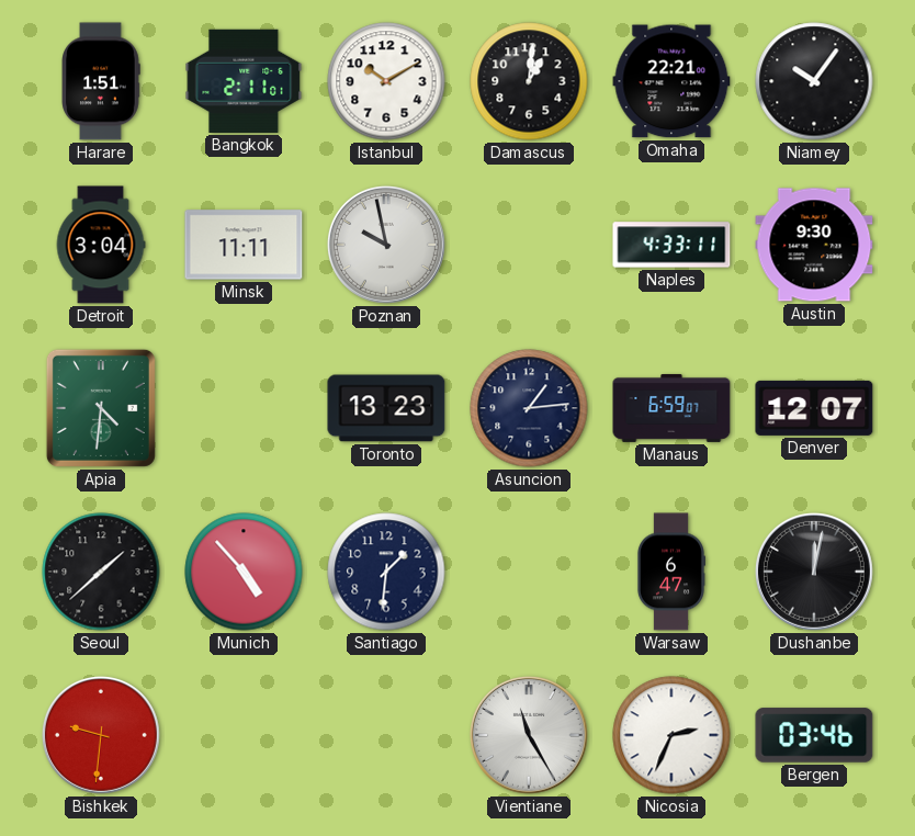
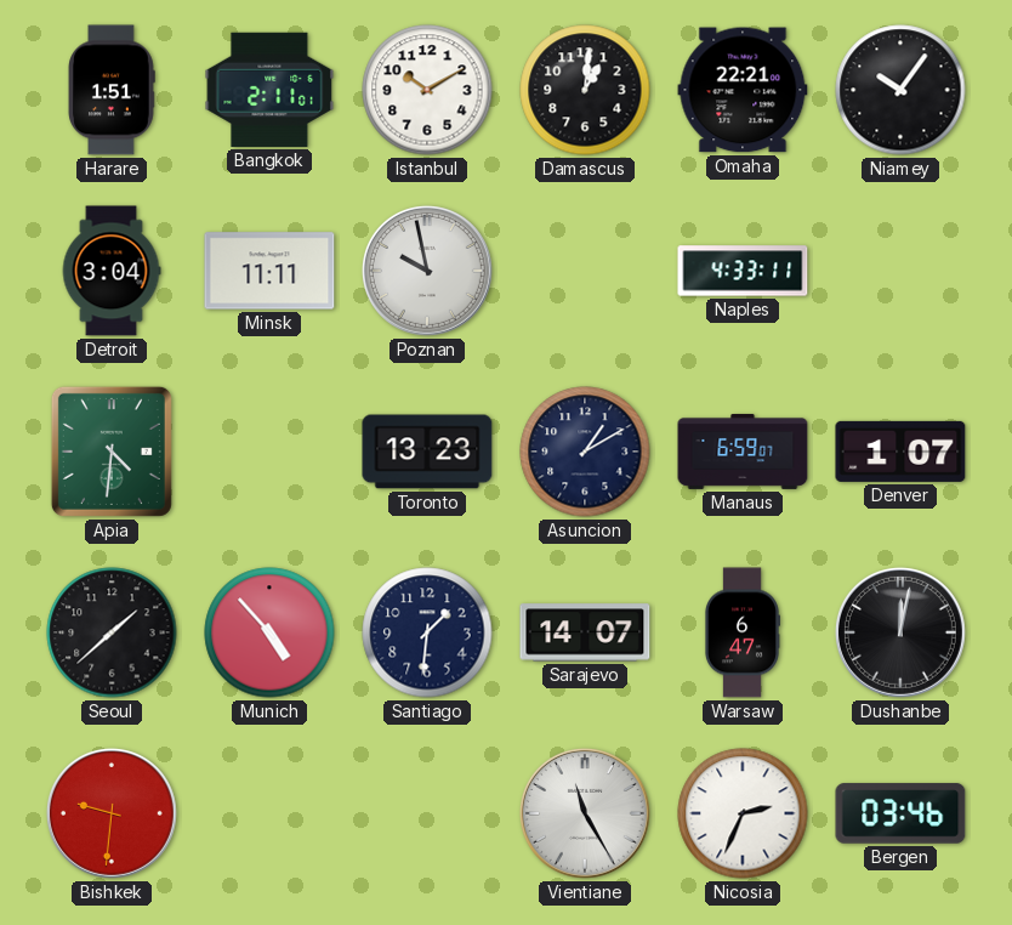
Austin: 9:30 -> none (814, 245)
Asuncion: 1:14 -> 1:10 (585, 452)
Denver: 12:07 -> 1:07 (900, 452)
Sarajevo: none -> 14:07 (585, 632)
